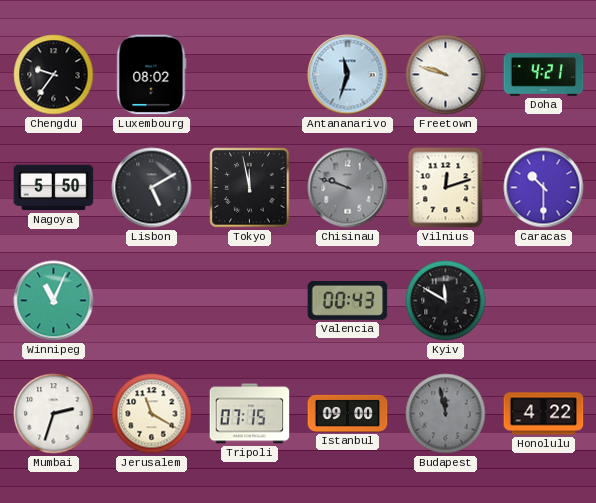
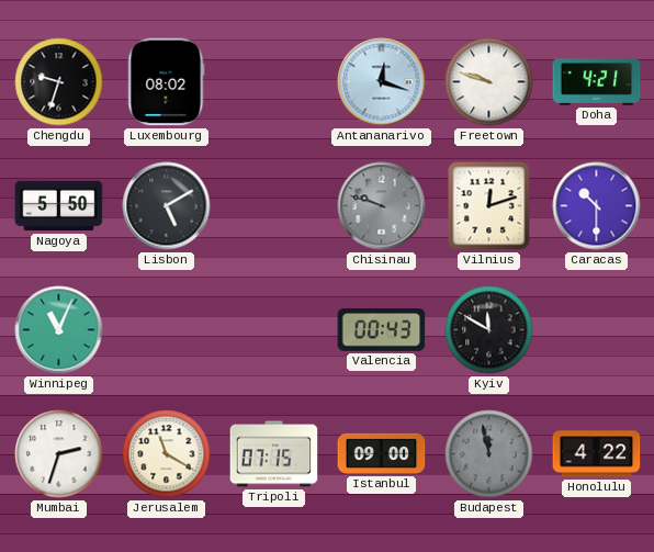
Chengdu: 9:36 -> 9:33 (59, 82)
Antananarivo: 11:33 -> 12:18 (382, 82)
Tokyo: 11:58 -> none (250, 188)
